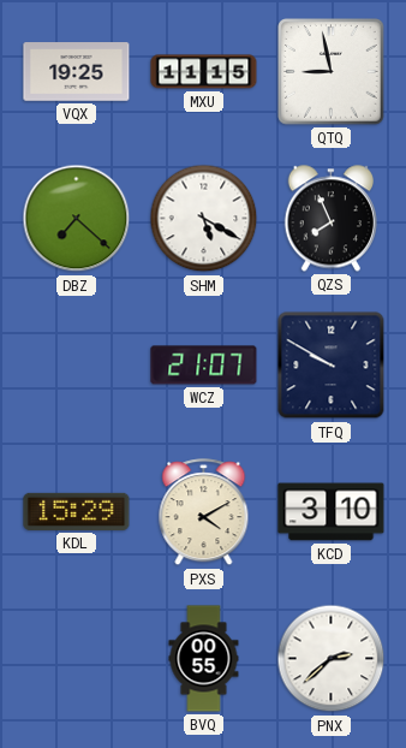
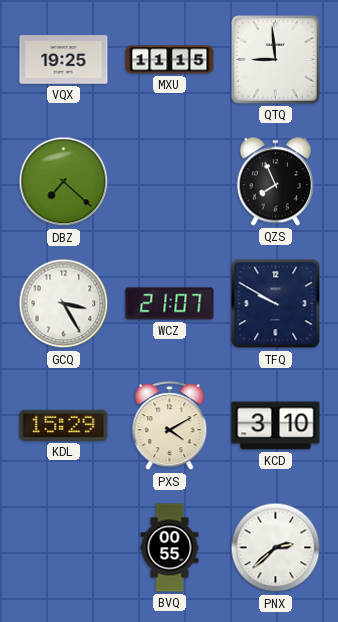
QTQ: 8:58 -> 8:59 (276, 60)
SHM: 5:20 -> none (204, 219)
GCQ: none -> 3:25 (64, 304)
